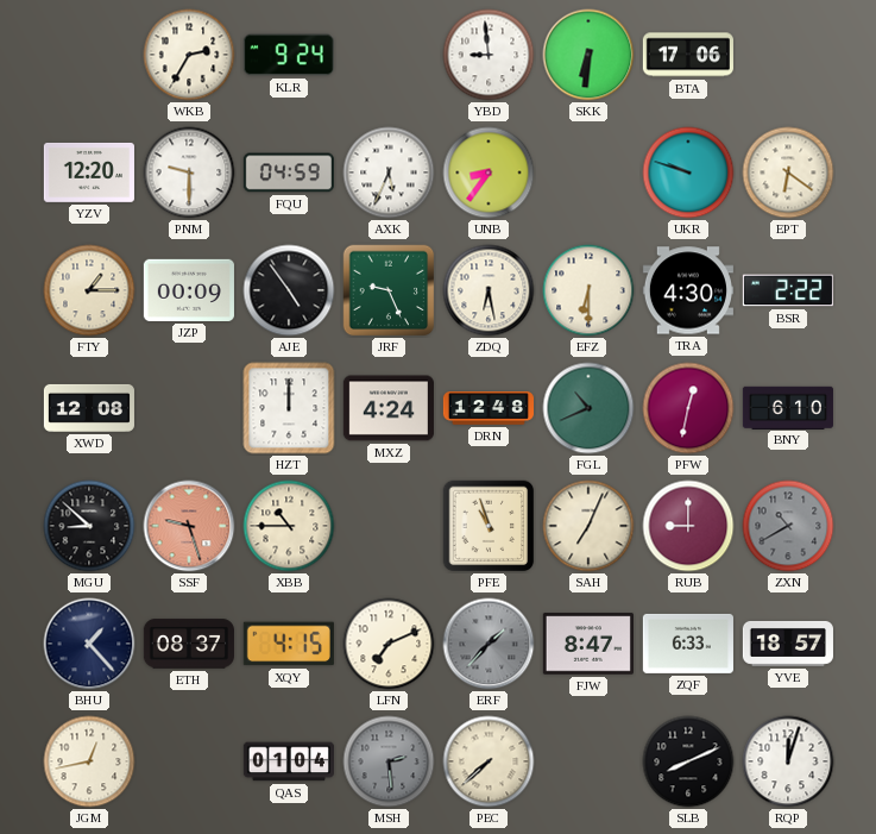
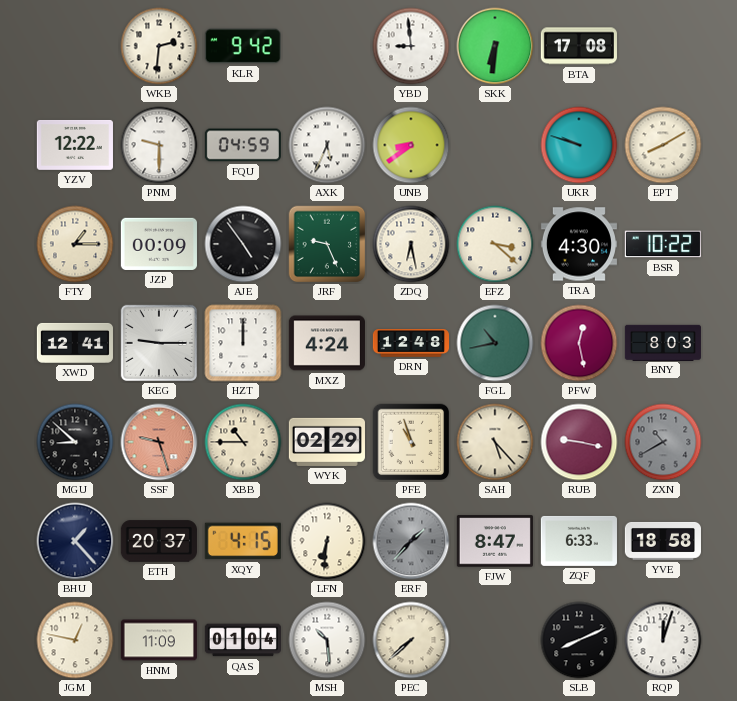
WKB: 2:35 -> 2:31 (159, 46)
KLR: 9:24 -> 9:42 (243, 46)
BTA: 17:06 -> 17:08 (579, 46)
YZV: 12:20 -> 12:22 (75, 145)
UNB: 8:36 -> 8:39 (411, 145)
EPT: 6:21 -> 8:10 (663, 145)
EFZ: 6:30 -> 3:22 (495, 244)
BSR: 2:22 -> 10:22 (663, 244)
XWD: 12:08 -> 12:41 (75, 343)
KEG: none -> 9:15 (159, 343)
FGL: 10:41 -> 10:43 (495, 343)
PFW: 12:32 -> 12:28 (579, 343)
BNY: 6:10 -> 8:03 (663, 342)
WYK: none -> 02:29 (327, 442)
SAH: 7:04 -> 5:23 (495, 442)
RUB: 9:00 -> 9:17 (579, 442)
ETH: 08:37 -> 20:37 (159, 541)
LFN: 7:11 -> 6:31 (327, 541)
YVE: 18:57 -> 18:58 (663, 541)
JGM: 12:43 -> 12:47 (75, 640)
HNM: none -> 11:09 (159, 640)
MSH: 2:29 -> 10:29 (327, 640)
MSH dial: grey -> white (327, 640)
